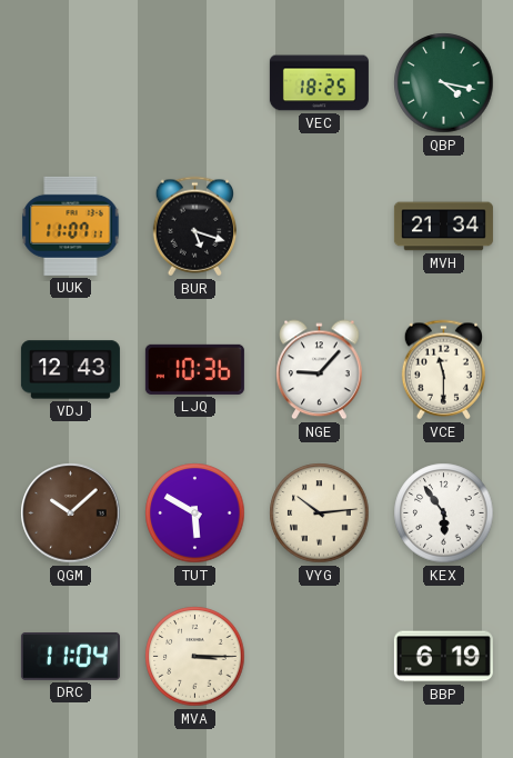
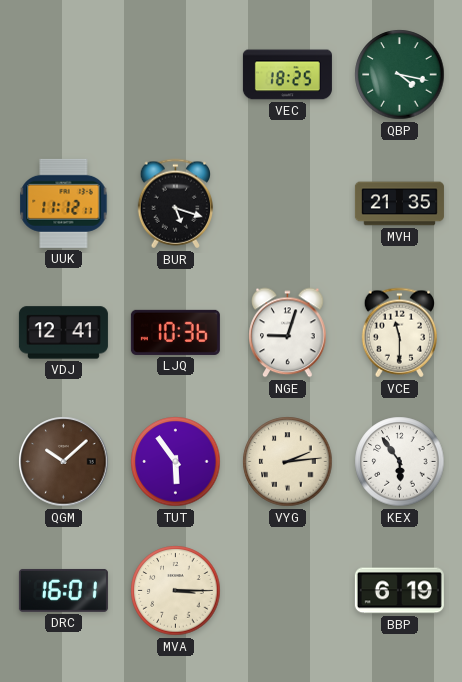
UUK: 11:07 -> 11:12 (64, 203)
MVH: 21:34 -> 21:35 (399, 204)
VDJ: 12:43 -> 12:41 (63, 333)
NGE: 9:07 -> 9:03 (288, 333)
TUT: 5:50 -> 5:54 (176, 462)
VYG: 10:14 -> 2:14 (288, 462)
DRC: 11:04 -> 16:01 (63, 590)
